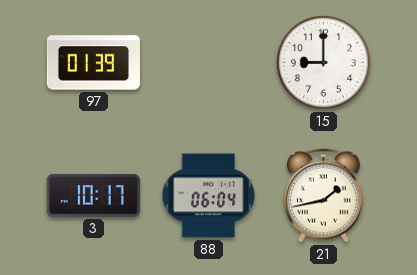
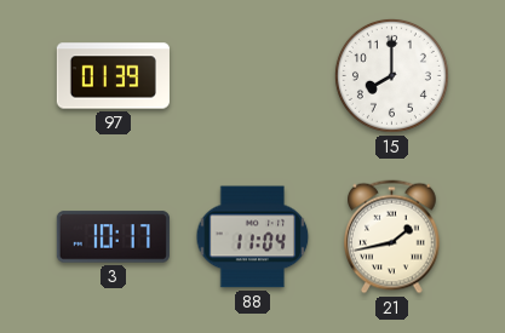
15: 9:00 -> 8:00 (391, 75)
88: 06:04 -> 11:04 (253, 237)
